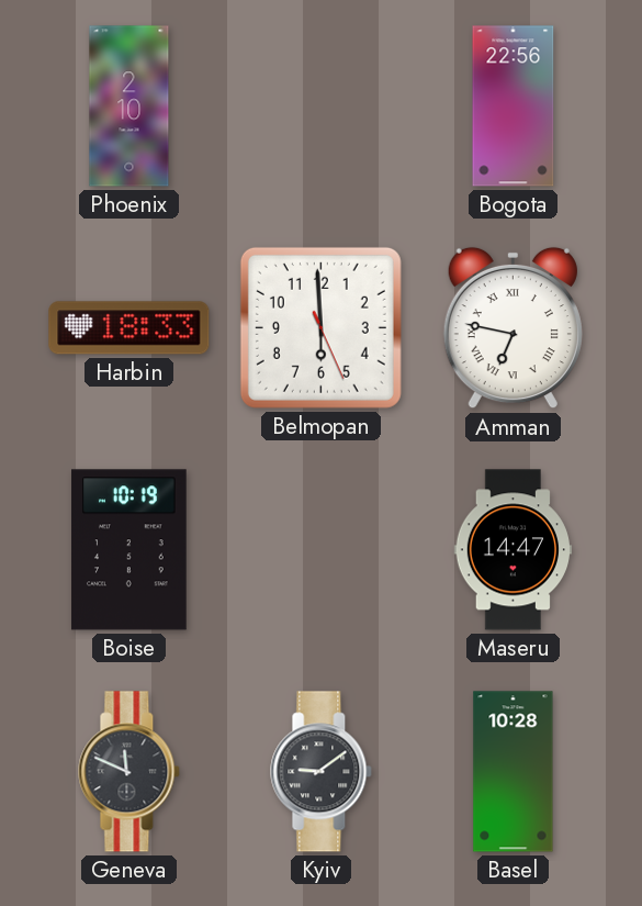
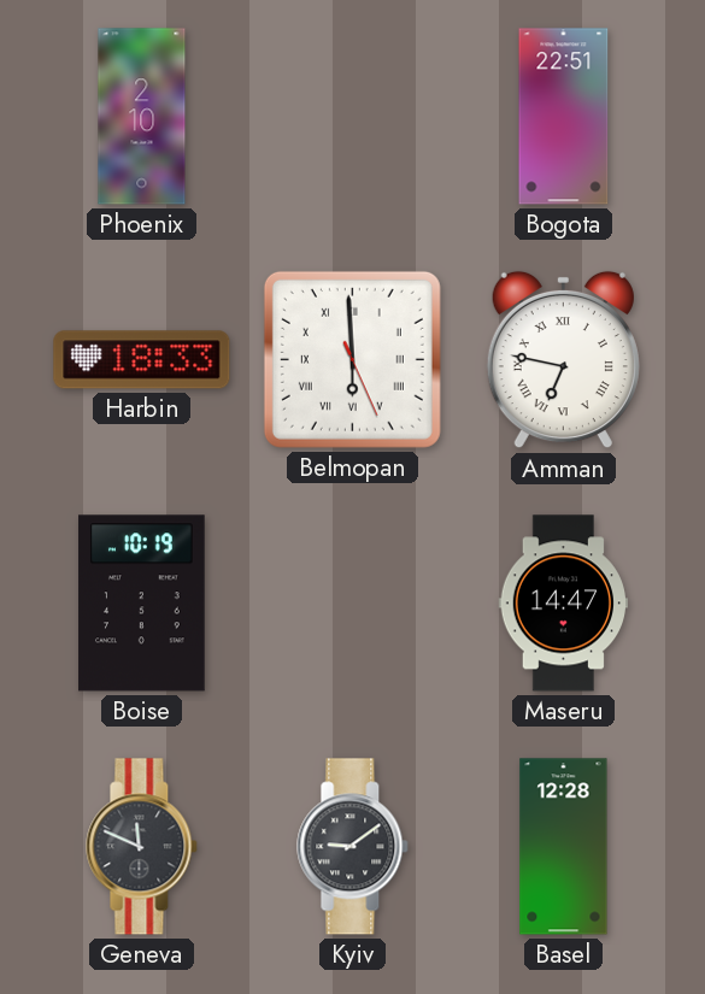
Bogota: 22:56 -> 22:51 (564, 117)
Belmopan numerals: Arabic -> Roman (352, 359)
Basel: 10:28 -> 12:28 (564, 847)
